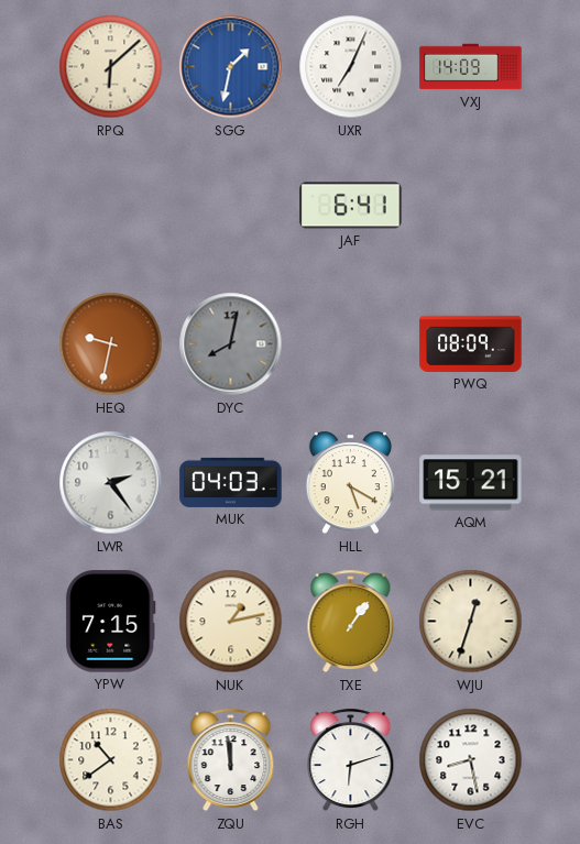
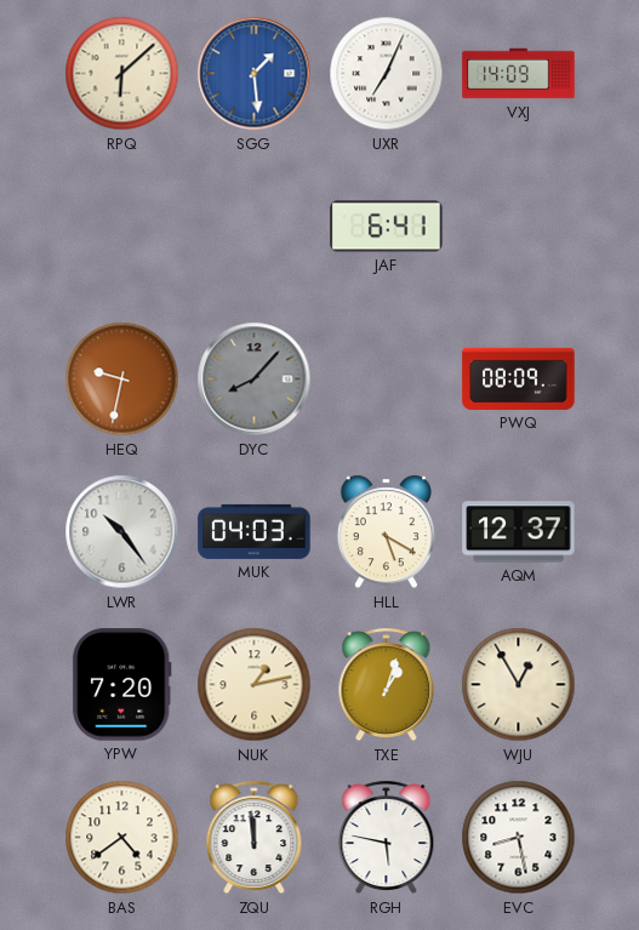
SGG: 1:32 -> 1:29 (255, 74)
DYC: 8:02 -> 8:07 (255, 380)
LWR: 2:24 -> 10:24 (122, 532)
AQM: 15:21 -> 12:37 (519, 532)
YPW: 7:15 -> 7:20 (122, 685)
TXE: 1:06 -> 1:03 (387, 685)
WJU: 12:33 -> 12:55 (519, 685)
BAS: 10:39 -> 4:39 (122, 838)
RGH: 6:12 -> 5:47 (387, 838)
